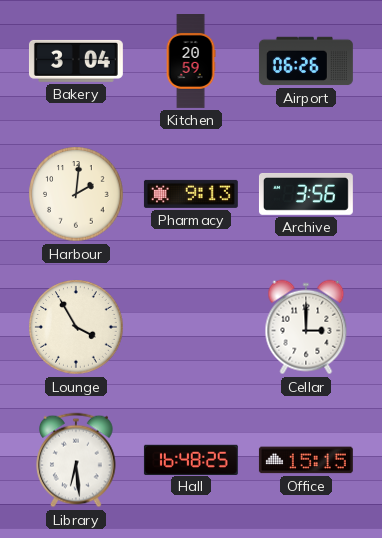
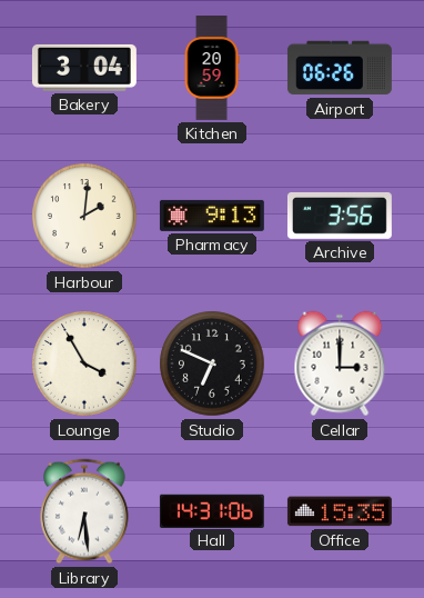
Studio: none -> 6:49 (212, 363)
Hall: 16:48 -> 14:31 (212, 510)
Office: 15:15 -> 15:35 (340, 511)
